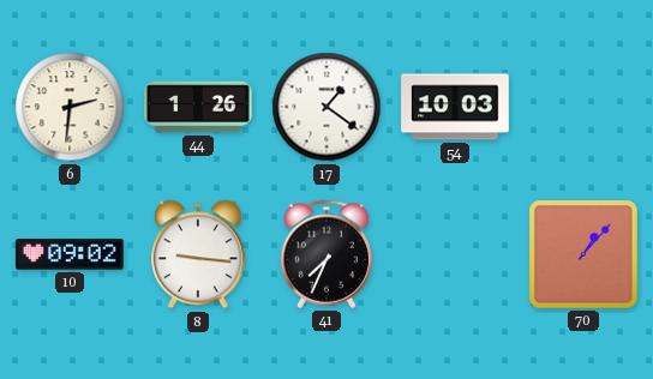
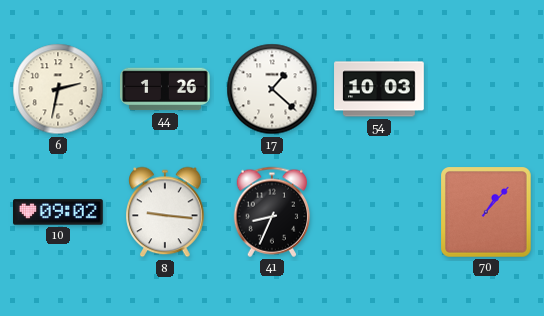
6: 2:31 -> 2:32 (58, 89)
17: 1:21 -> 1:22 (272, 89)
41: 7:34 -> 8:34 (271, 212)
